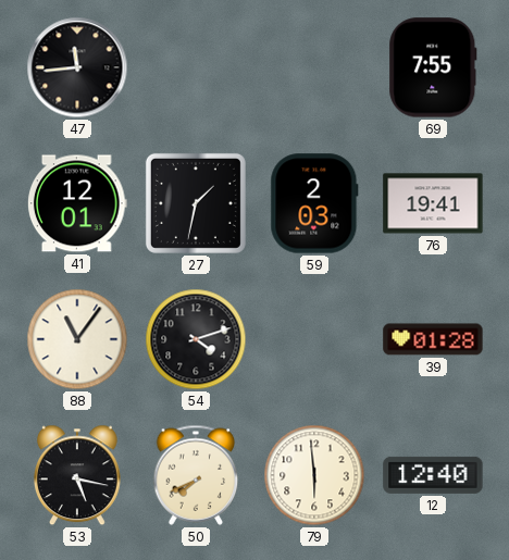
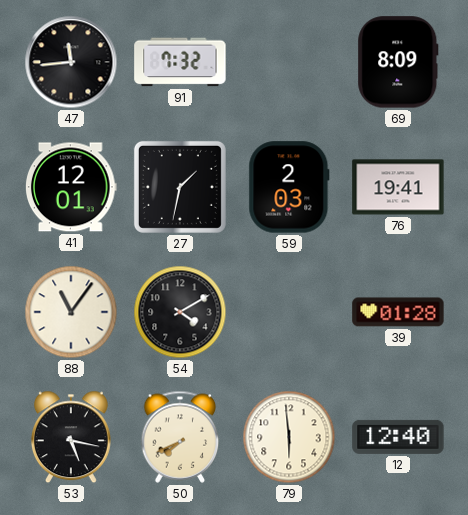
91: none -> 7:32 (180, 62)
69: 7:55 -> 8:09 (398, 62)
54: 4:12 -> 4:10 (180, 312)
